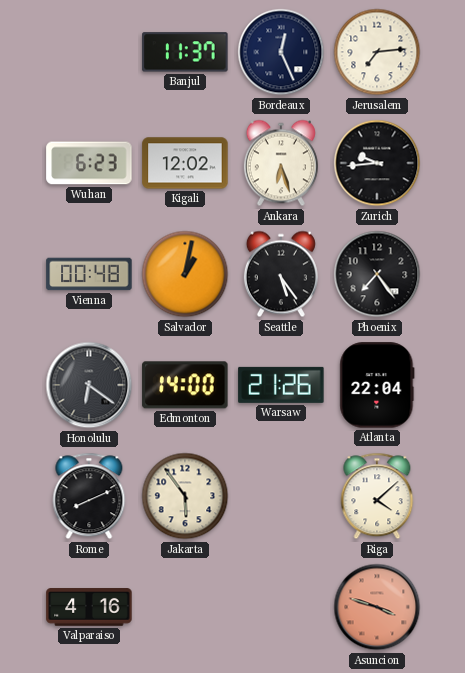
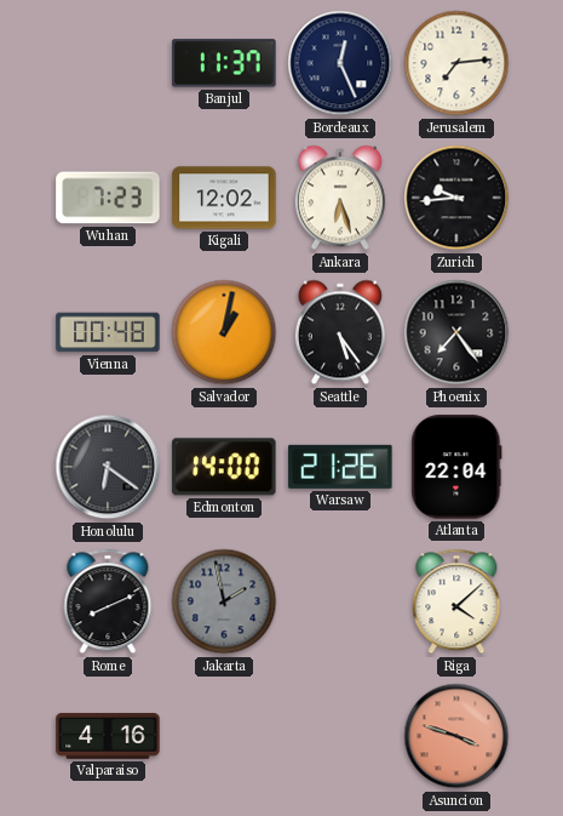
Wuhan: 6:23 -> 7:23 (108, 198)
Jakarta: 5:54 -> 1:58 (224, 601)
Jakarta dial: cream -> grey (224, 601)
